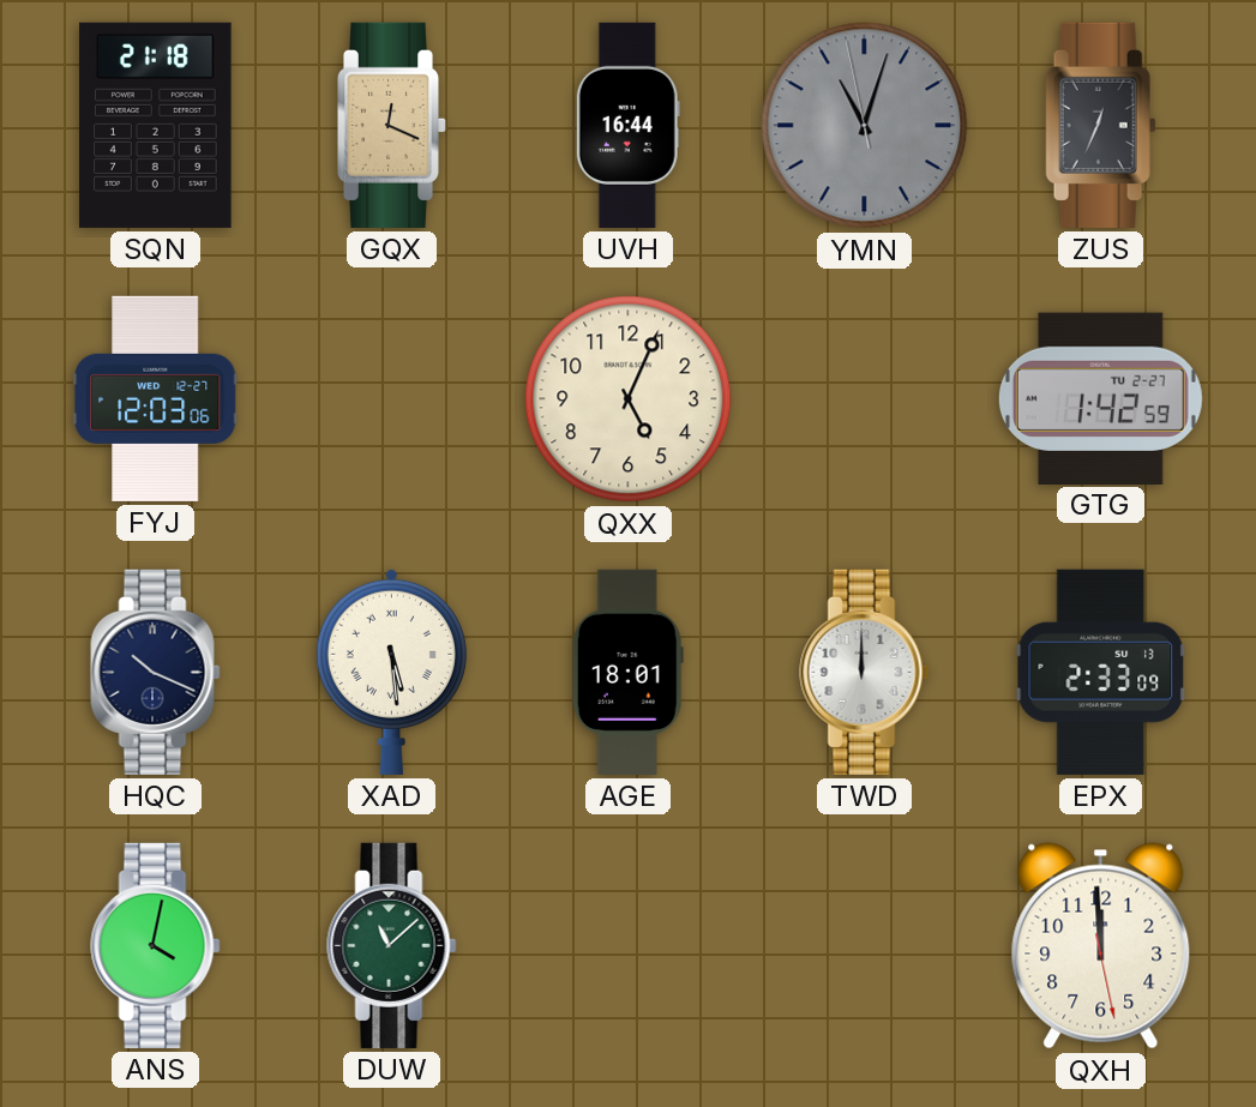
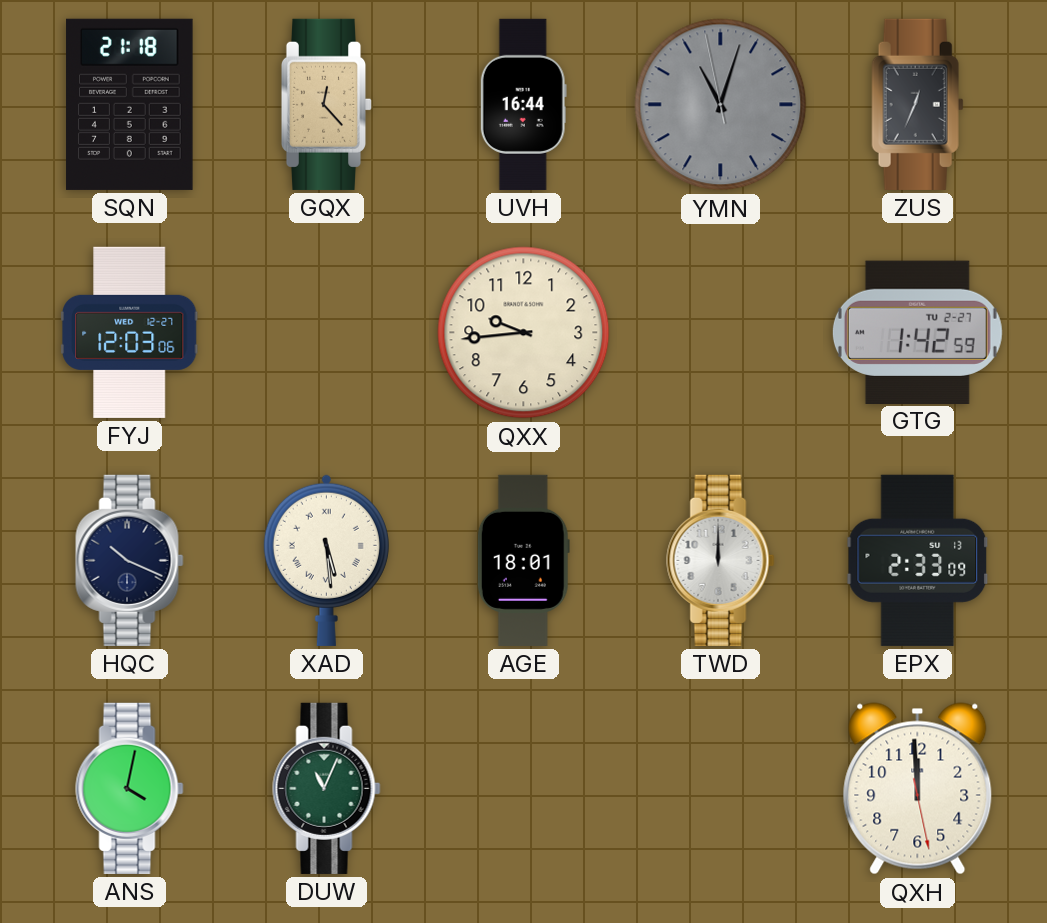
GQX: 12:19 -> 12:23 (327, 104)
QXX: 5:04 -> 9:44 (524, 333)
DUW: 11:08 -> 11:04 (327, 788)
